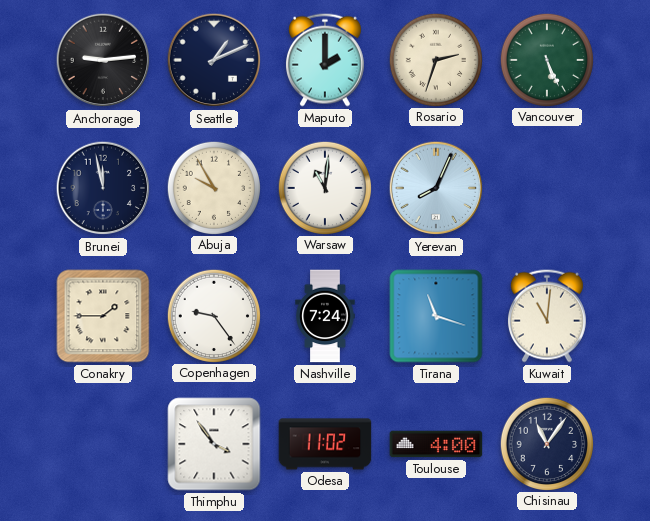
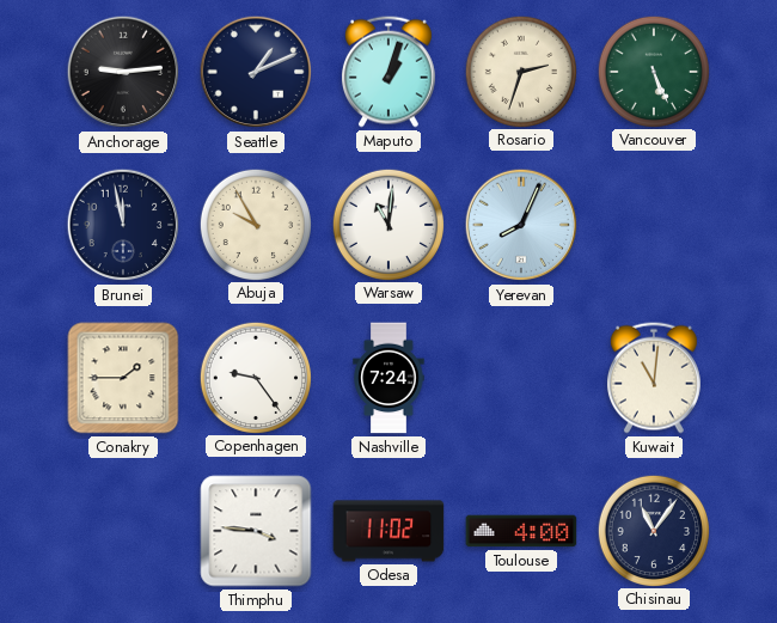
Maputo: 2:00 -> 1:03 (389, 72)
Tirana: 11:18 -> none (436, 316)
Thimphu: 3:54 -> 3:46 (256, 531)
